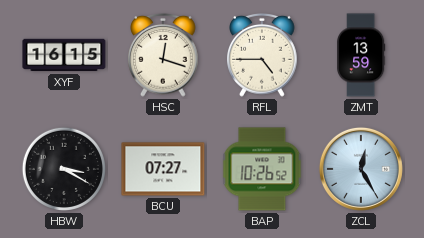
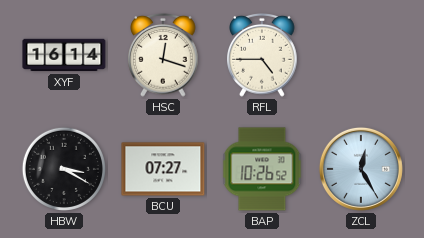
XYF: 16:15 -> 16:14 (64, 55)
ZMT: 13:59 -> none (361, 55)
